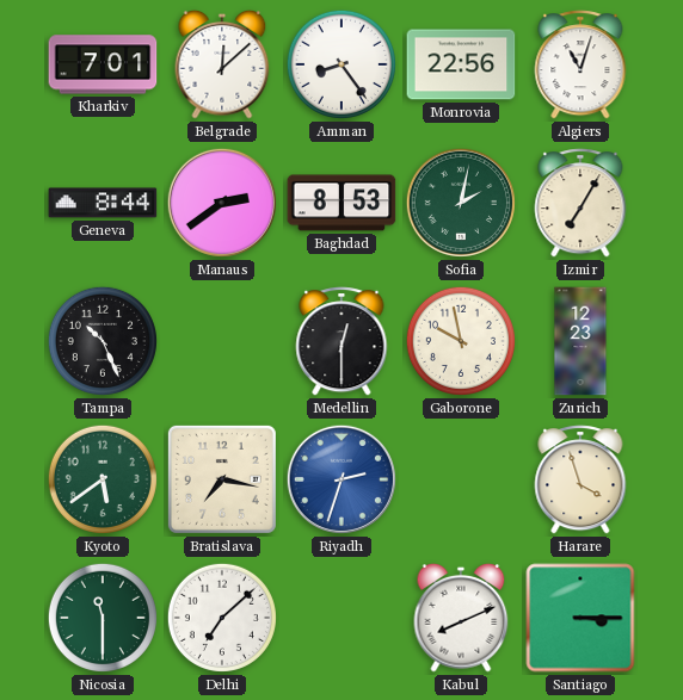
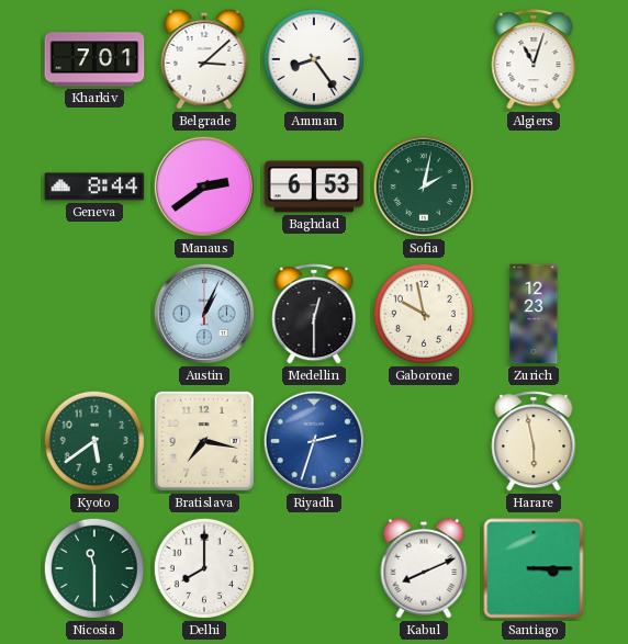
Belgrade: 12:08 -> 3:08 (204, 59)
Monrovia: 22:56 -> none (461, 64)
Baghdad: 8:53 -> 6:53 (314, 187)
Izmir: 7:05 -> none (580, 203)
Tampa: 10:26 -> none (103, 341)
Austin: none -> 1:04 (204, 314)
Harare: 3:57 -> 5:58 (534, 441)
Delhi: 7:08 -> 8:00 (204, 568)
